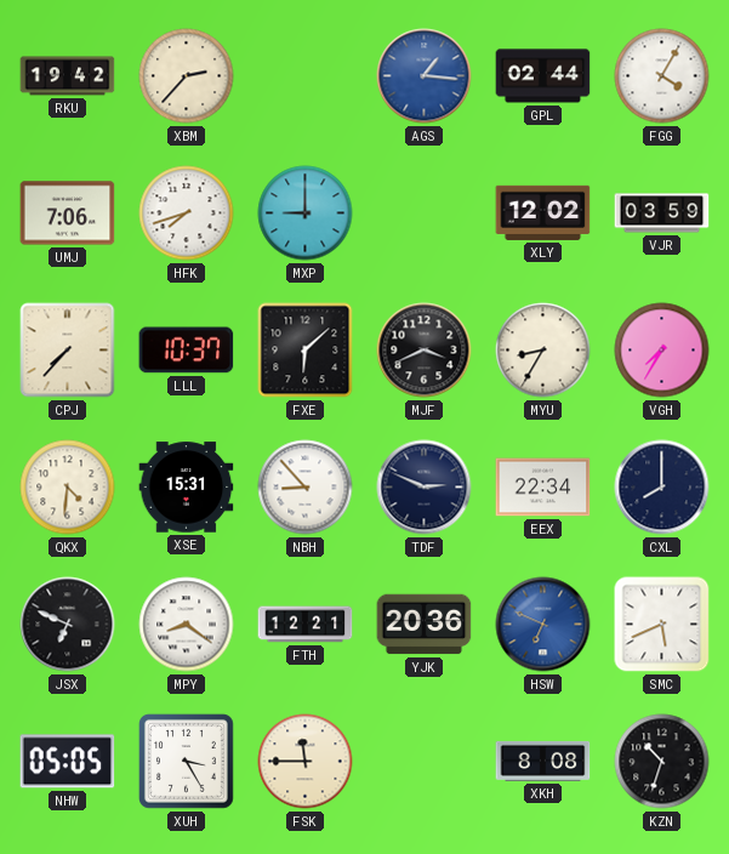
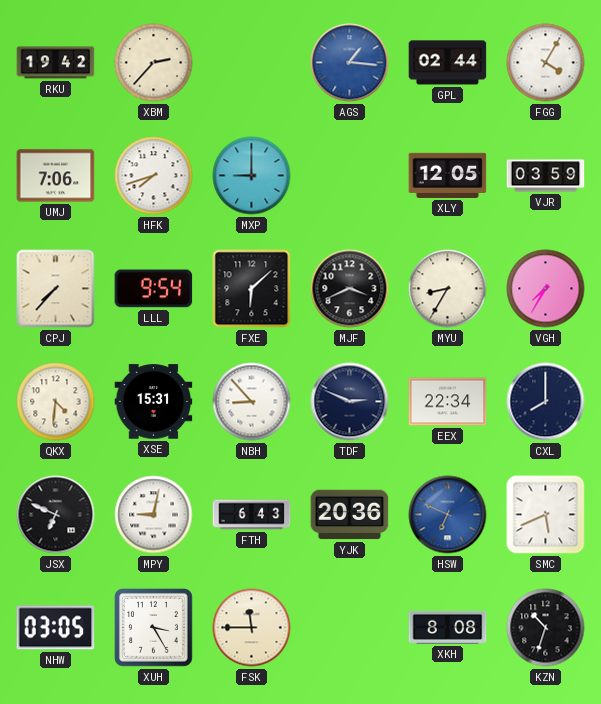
XLY: 12:02 -> 12:05 (448, 175)
LLL: 10:37 -> 9:54 (154, 289)
MPY: 8:21 -> 9:02 (154, 515)
FTH: 12:21 -> 6:43 (252, 515)
NHW: 05:05 -> 03:05 (56, 628)
